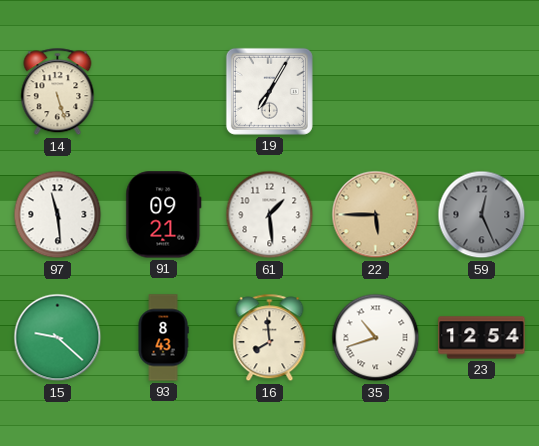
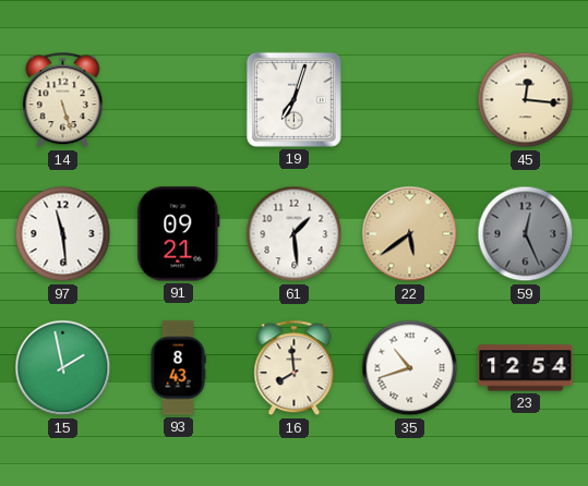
19: 7:05 -> 7:03 (293, 99)
45: none -> 12:16 (526, 100)
22: 5:45 -> 5:39 (410, 234)
15: 9:22 -> 1:58 (63, 368)
